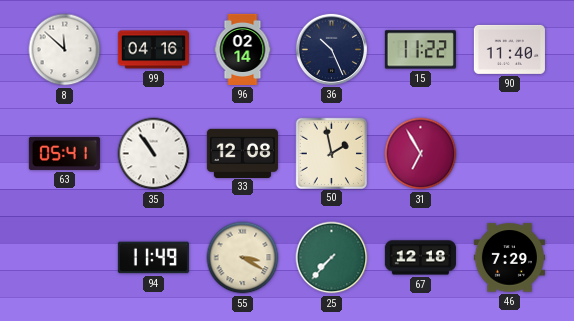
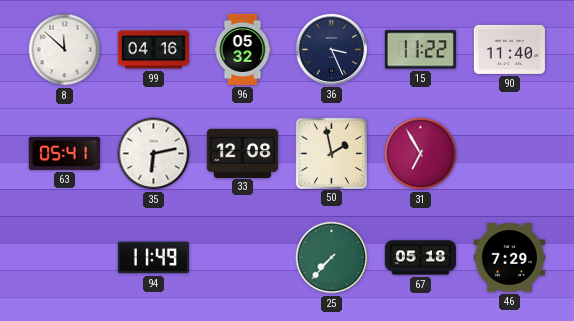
96: 02:14 -> 05:32 (243, 49)
36: 10:26 -> 3:26 (331, 49)
35: 10:54 -> 6:13 (154, 154)
55: 3:20 -> none (243, 258)
67: 12:18 -> 05:18 (420, 258)
